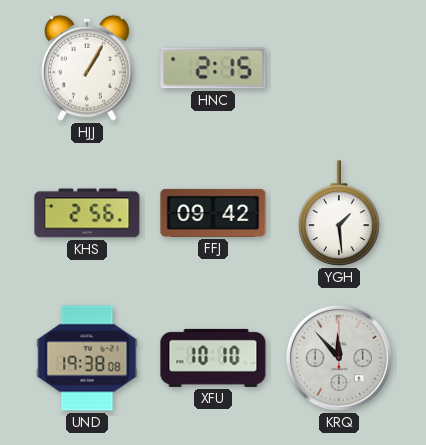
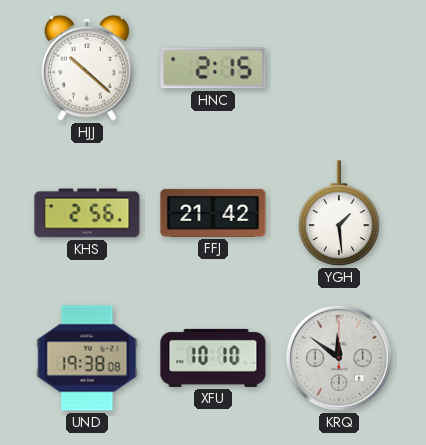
HJJ: 1:05 -> 10:22 (87, 68)
FFJ: 09:42 -> 21:42 (213, 213)
KRQ: 11:53 -> 11:51 (339, 358)
